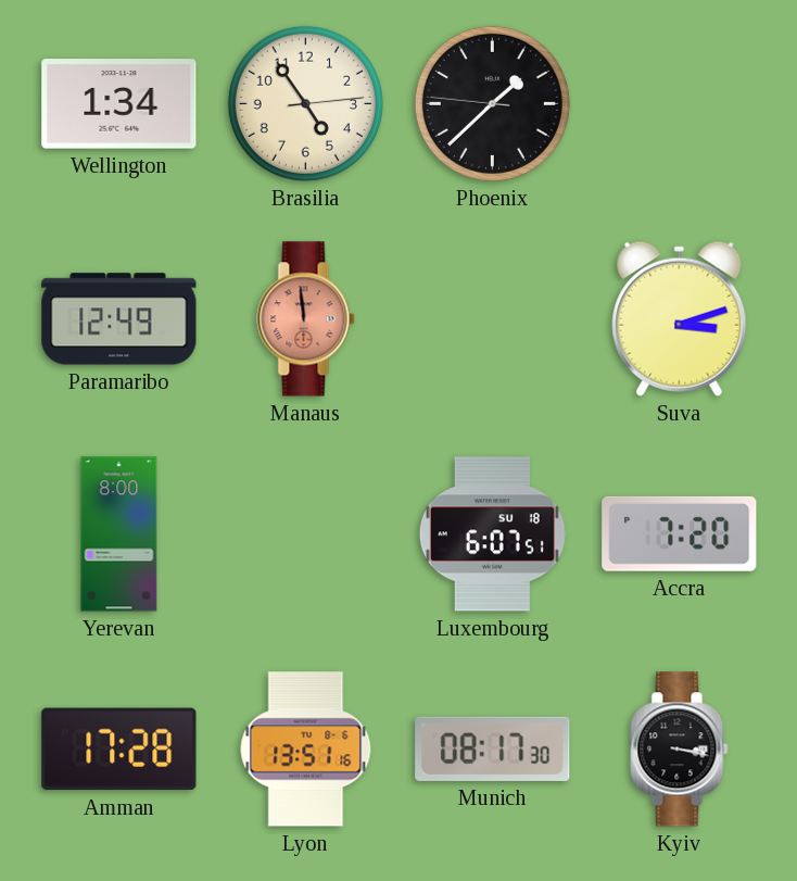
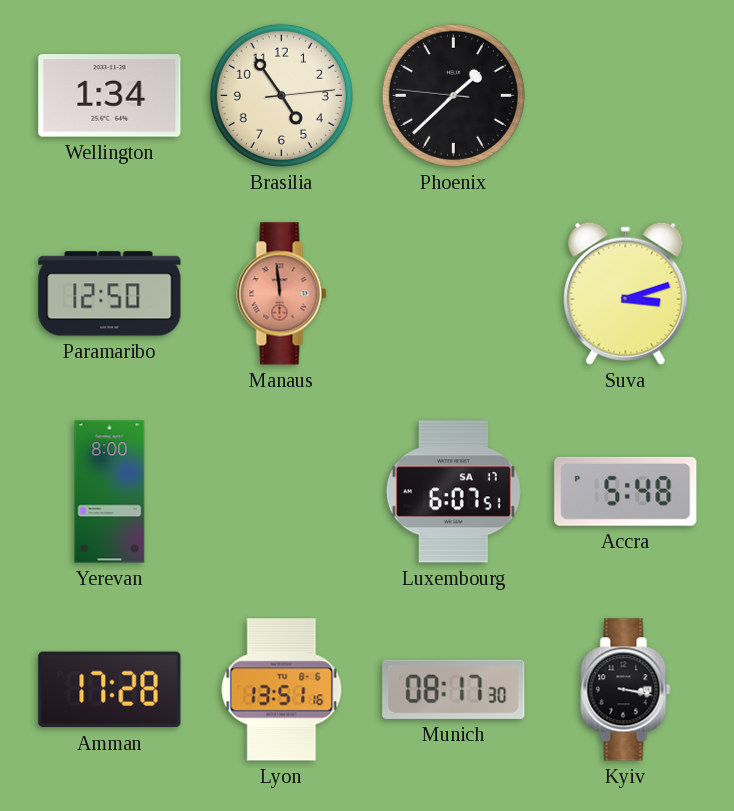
Paramaribo: 12:49 -> 12:50 (110, 294)
Luxembourg date: SU 18 -> SA 17 (453, 492)
Accra: 7:20 -> 5:48 (626, 491)
